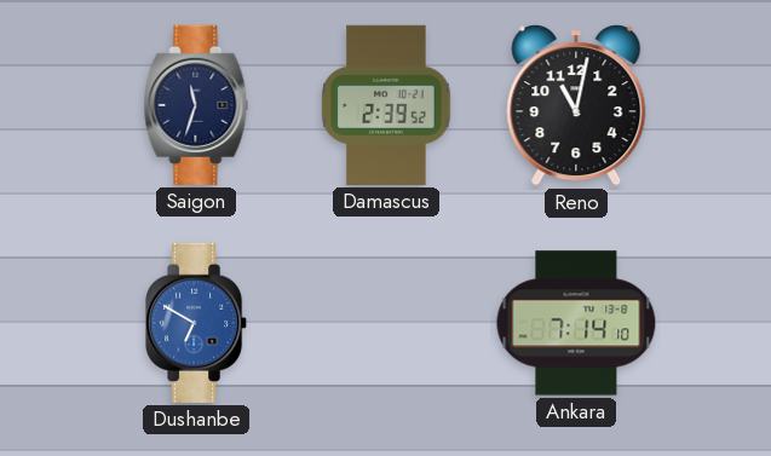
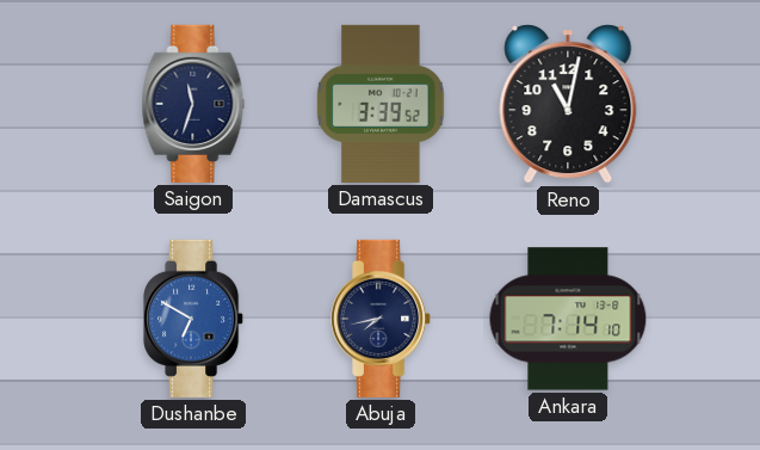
Damascus: 2:39 -> 3:39 (381, 104)
Abuja: none -> 7:43 (382, 319)
